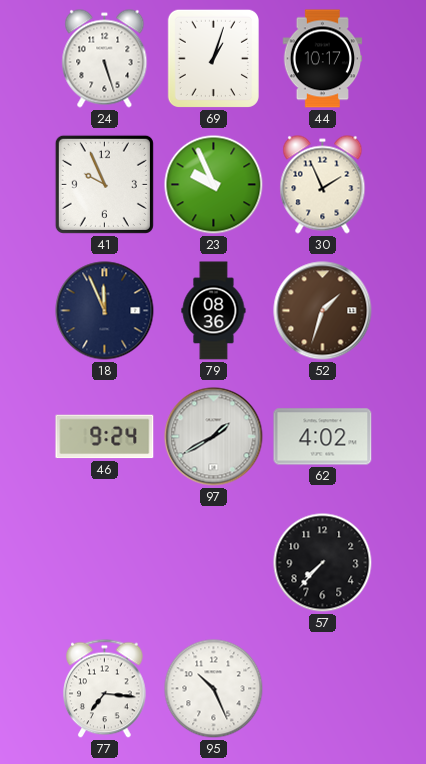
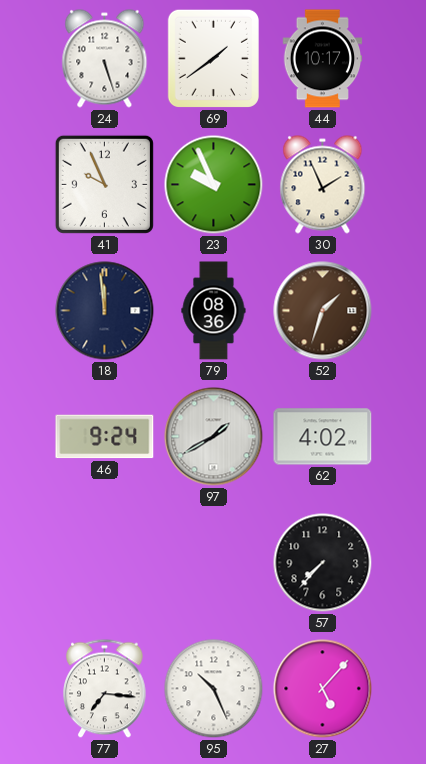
69: 1:03 -> 1:39 (213, 58)
18: 11:56 -> 11:59 (105, 311)
27: none -> 5:07 (323, 689)
